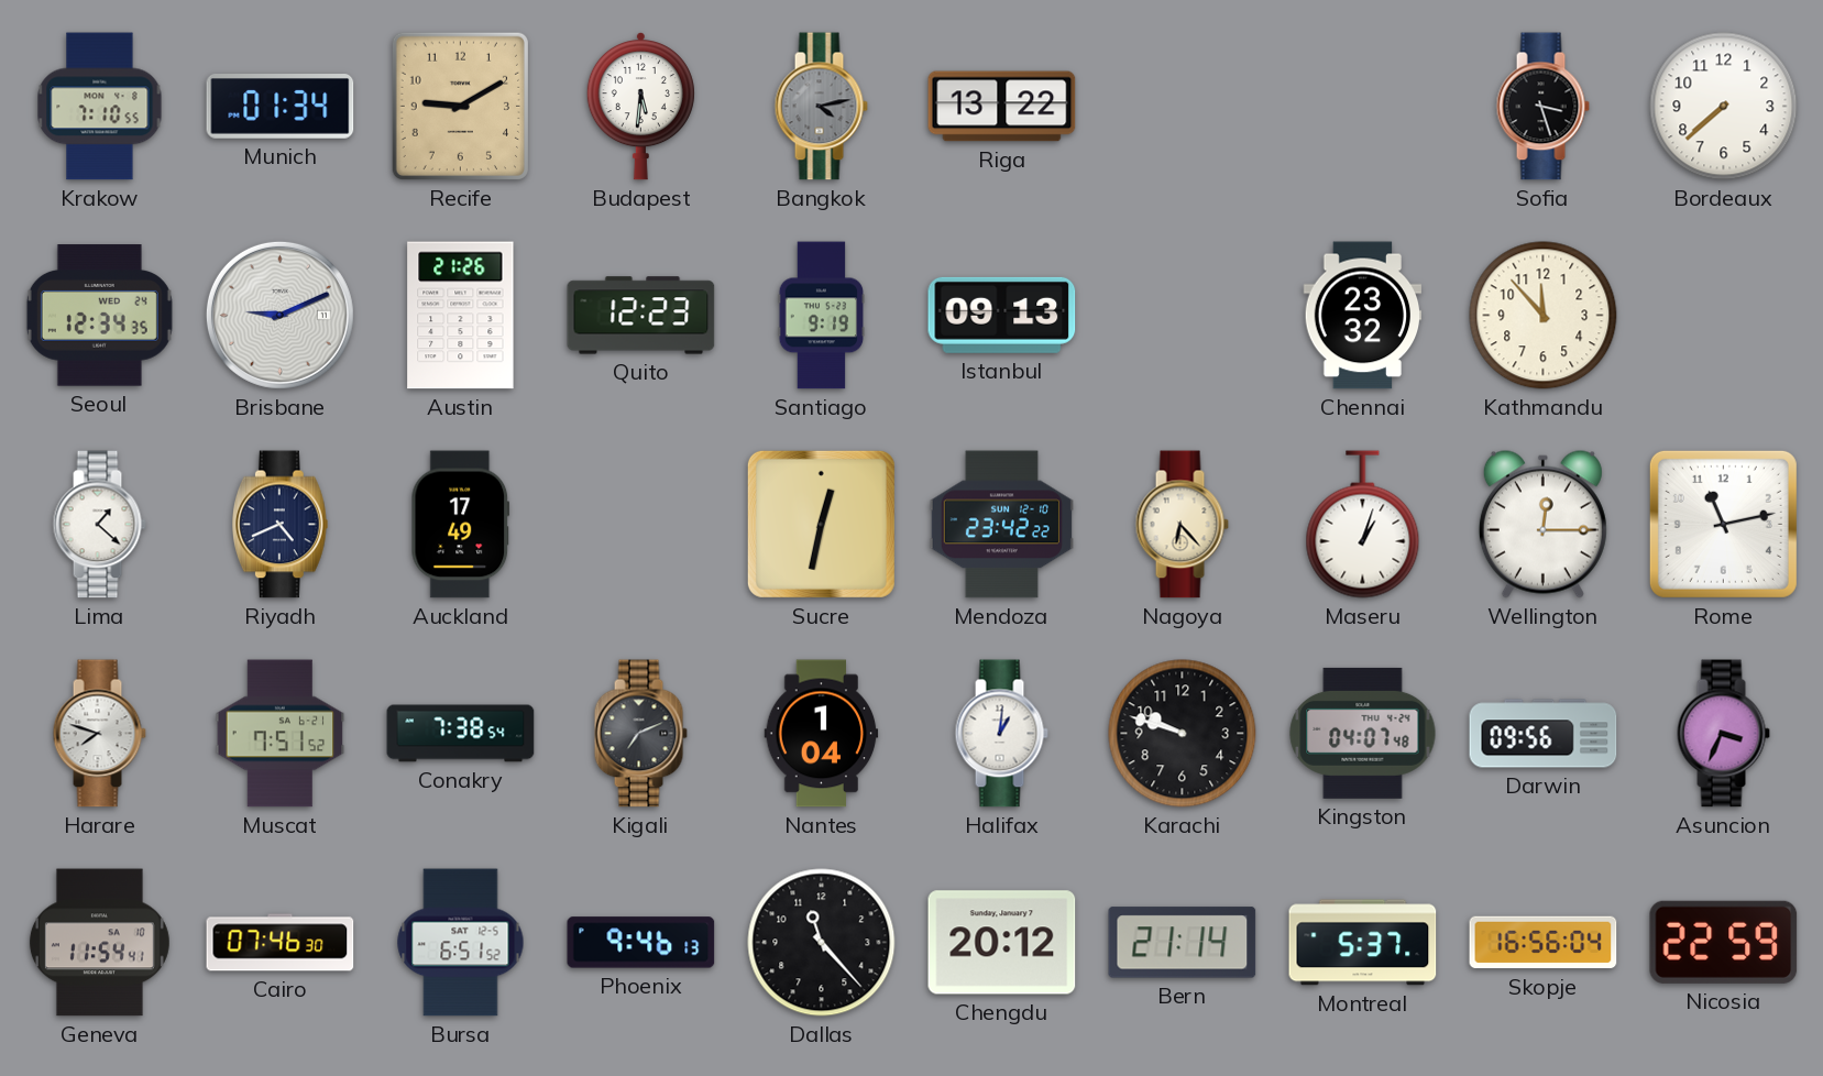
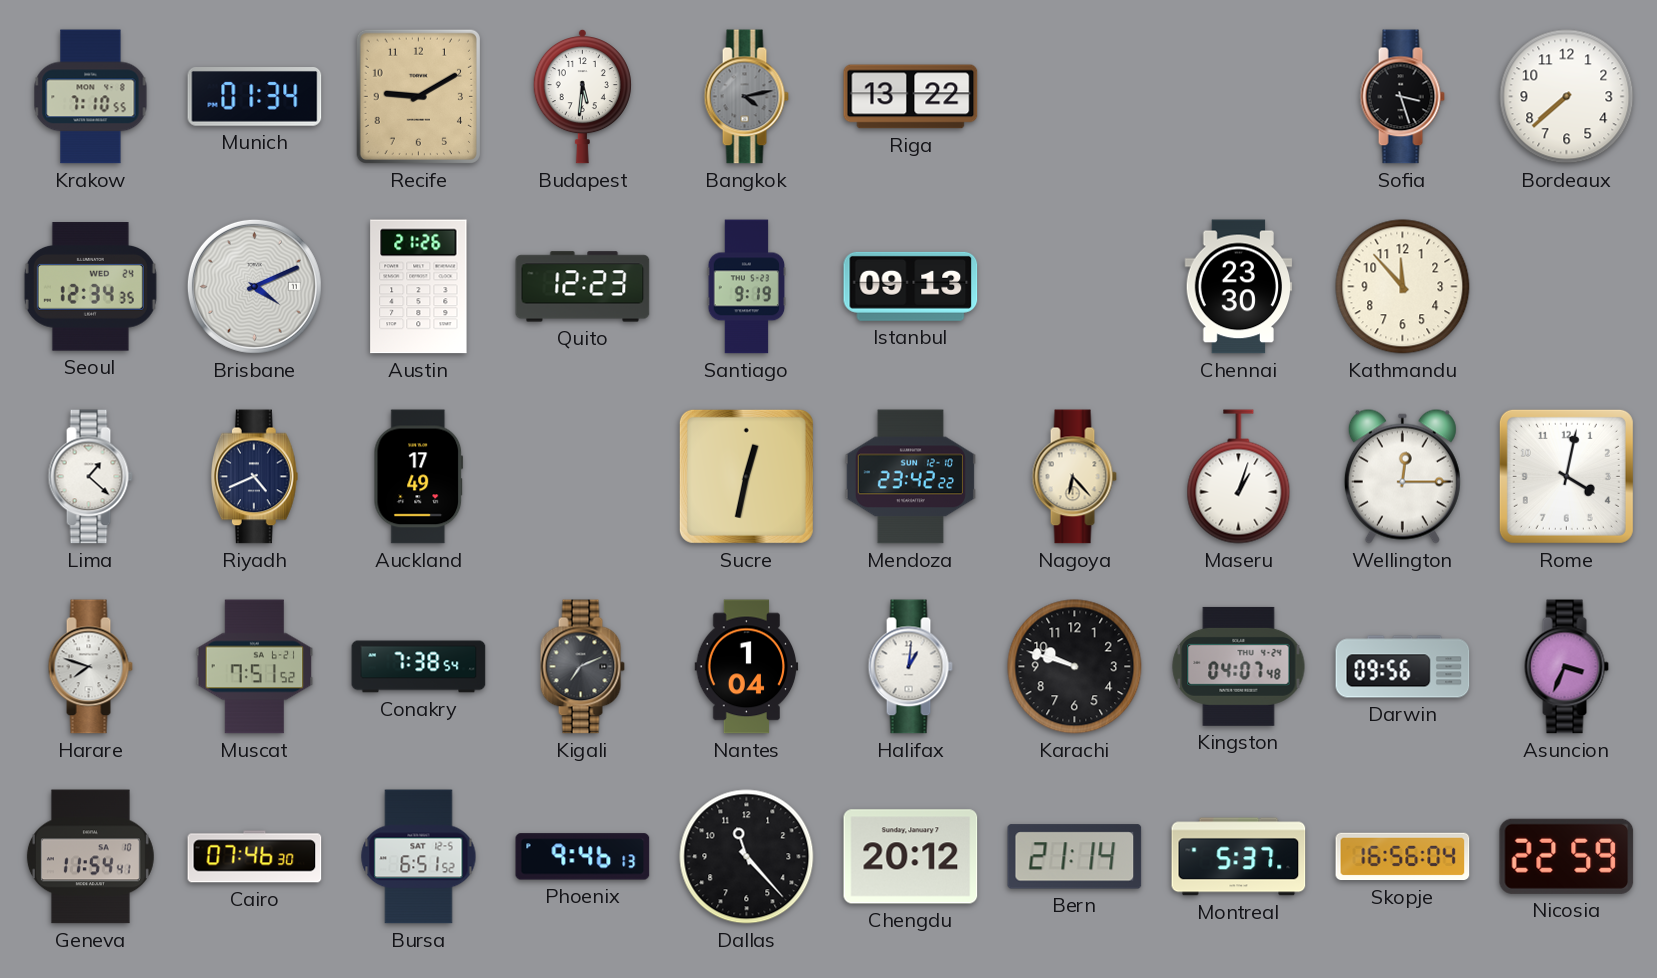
Brisbane: 9:11 -> 4:11 (254, 286)
Chennai: 23:32 -> 23:30 (1239, 287)
Rome: 11:13 -> 4:02 (1566, 476)
